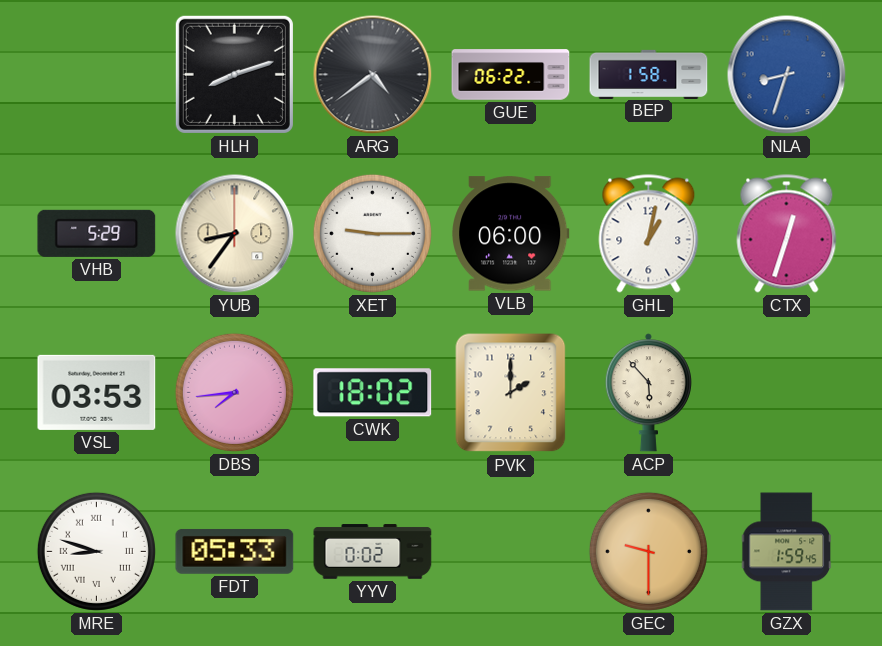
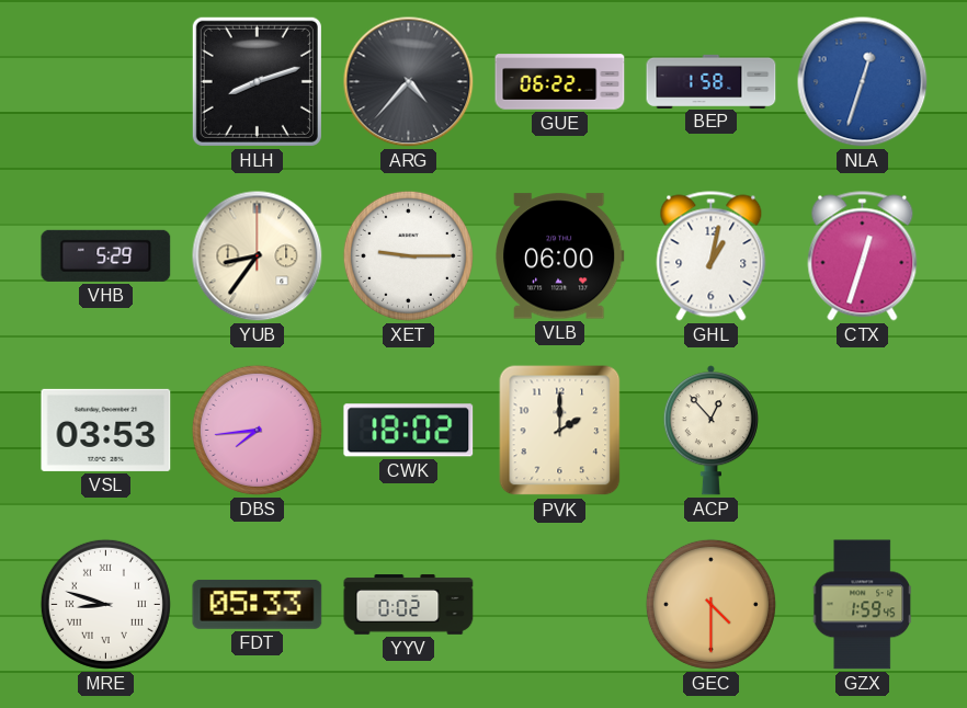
ARG: 4:39 -> 4:37 (409, 82)
NLA: 8:33 -> 12:33 (863, 82)
ACP: 5:53 -> 12:53 (710, 431)
GEC: 9:30 -> 4:30 (710, 604)
